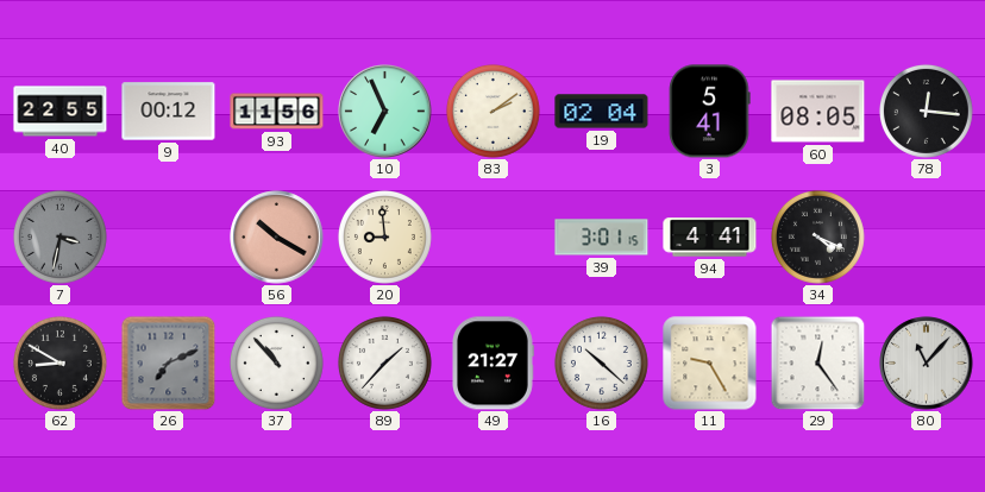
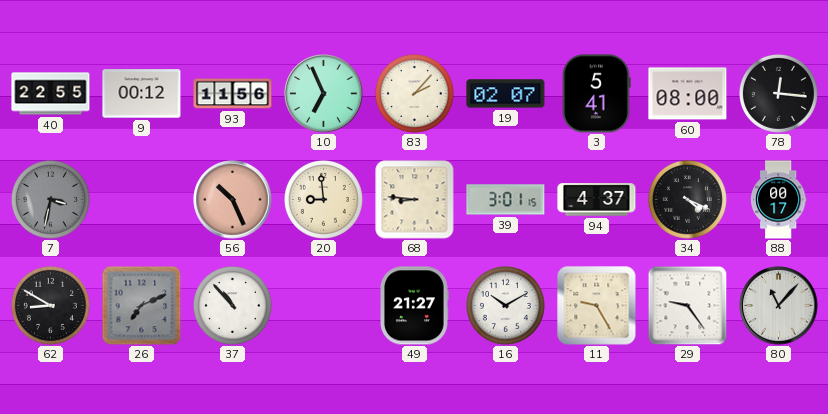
83: 2:09 -> 2:07 (414, 93)
19: 02:04 -> 02:07 (506, 94)
60: 08:05 -> 08:00 (688, 94)
56: 10:20 -> 10:26 (233, 200)
68: none -> 8:46 (415, 200)
94: 4:41 -> 4:37 (597, 200)
88: none -> 00:17 (778, 200)
89: 1:37 -> none (384, 362)
16: 10:22 -> 10:10 (505, 305)
29: 12:24 -> 9:24 (687, 305)
